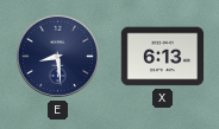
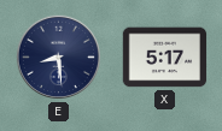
X: 6:13 -> 5:17 (165, 58)
